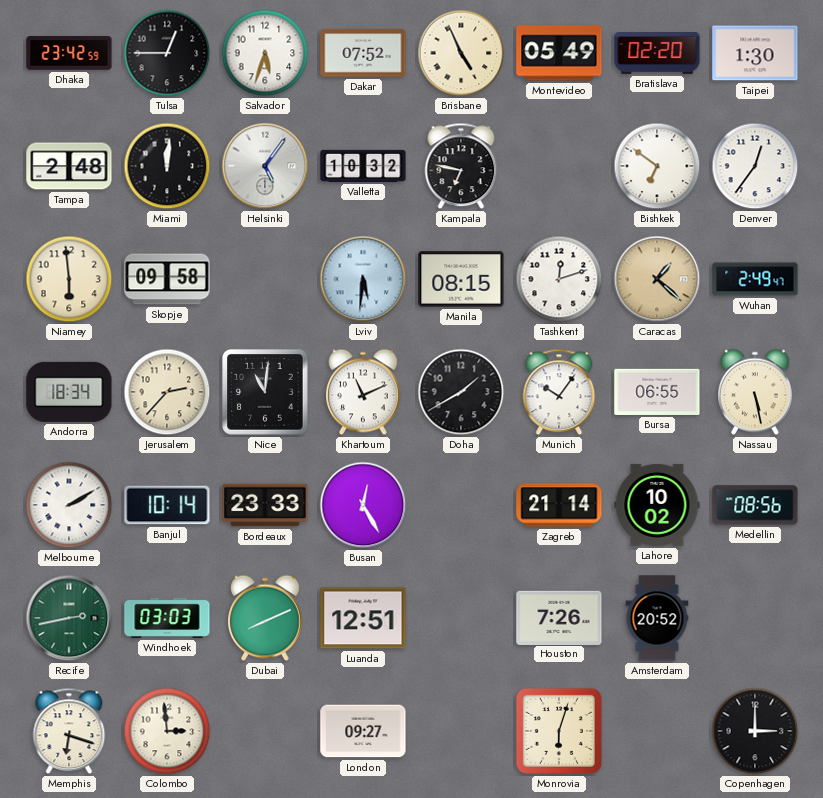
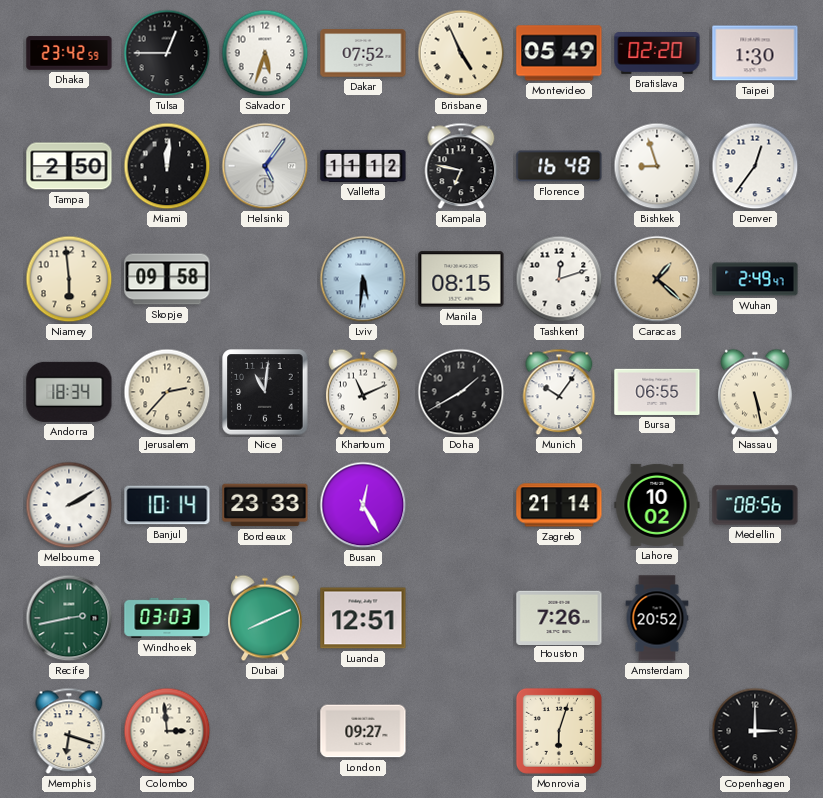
Tampa: 2:48 -> 2:50 (69, 166)
Valletta: 10:32 -> 11:12 (363, 166)
Florence: none -> 16:48 (559, 166)
Bishkek: 6:51 -> 8:57 (657, 166)
